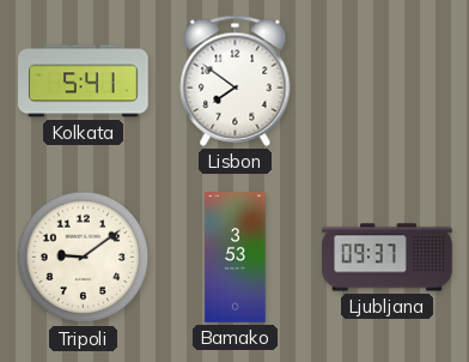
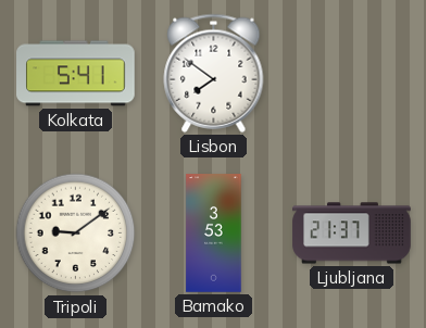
Ljubljana: 09:37 -> 21:37 (352, 234)
